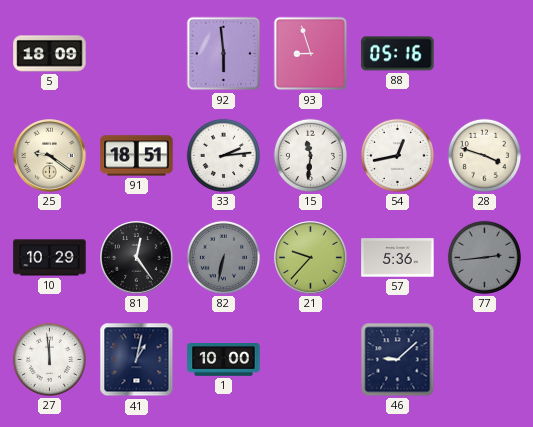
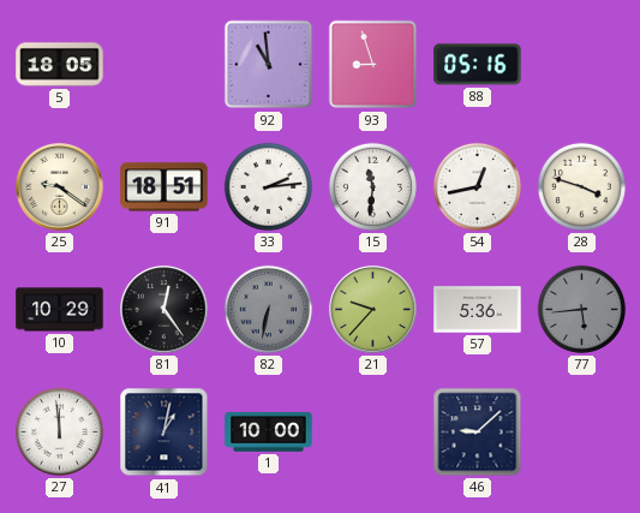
5: 18:09 -> 18:05 (60, 65)
92: 5:59 -> 10:59 (269, 65)
77: 2:44 -> 5:44 (581, 309)
